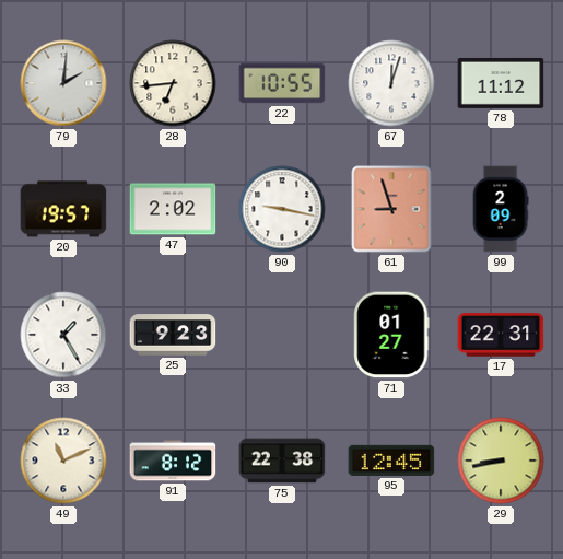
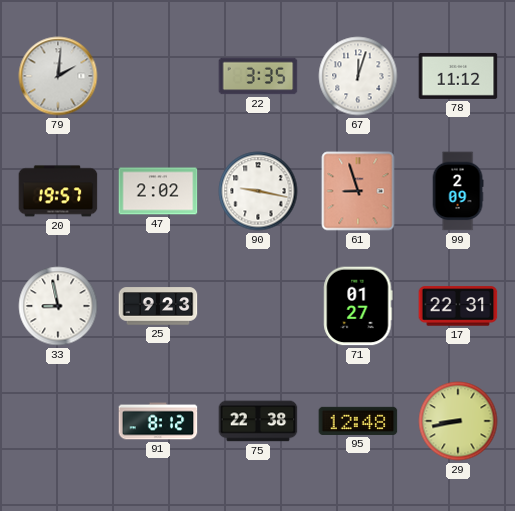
28: 6:44 -> none (173, 83)
22: 10:55 -> 3:35 (258, 76)
33: 1:25 -> 8:58 (58, 306)
49: 11:11 -> none (63, 461)
95: 12:45 -> 12:48 (358, 421)
